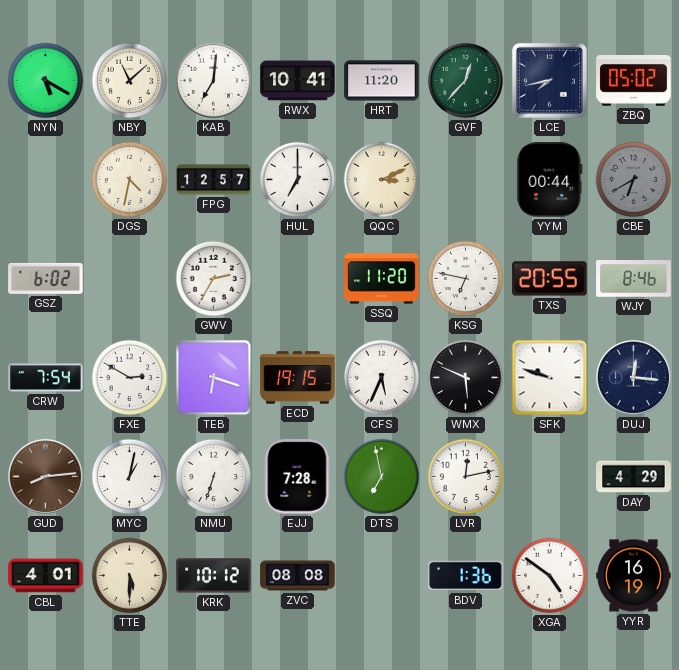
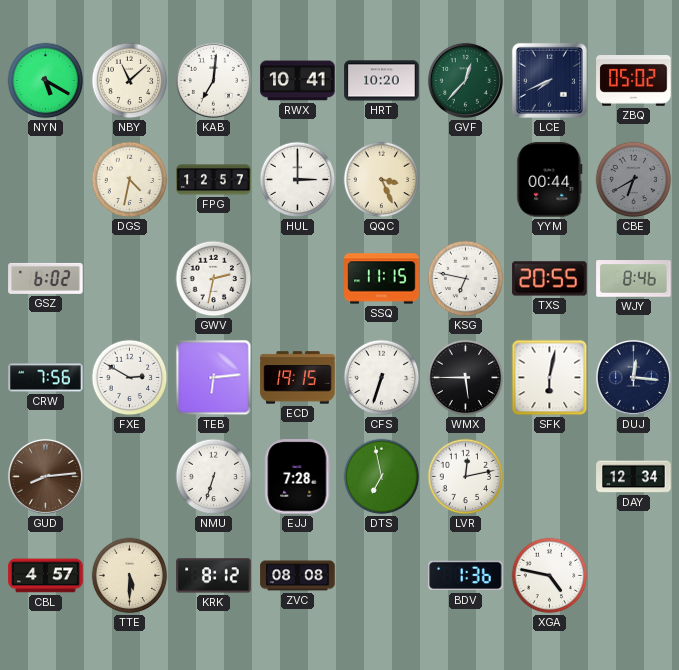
HRT: 11:20 -> 10:20 (382, 81)
LCE: 7:43 -> 7:41 (549, 80)
HUL: 7:00 -> 3:00 (298, 180)
QQC: 3:11 -> 3:26 (382, 180)
GWV: 2:35 -> 2:32 (214, 279)
SSQ: 11:20 -> 11:15 (382, 279)
CRW: 7:54 -> 7:56 (46, 378)
TEB: 6:18 -> 6:14 (214, 378)
CFS: 5:34 -> 6:33 (382, 378)
WMX: 5:49 -> 5:45 (466, 378)
SFK: 9:48 -> 6:02 (550, 378)
MYC: 1:02 -> none (130, 477)
DAY: 4:29 -> 12:34 (634, 477)
CBL: 4:01 -> 4:57 (46, 576)
KRK: 10:12 -> 8:12 (214, 576)
XGA: 4:51 -> 4:47 (550, 576)
YYR: 16:19 -> none (634, 576)
